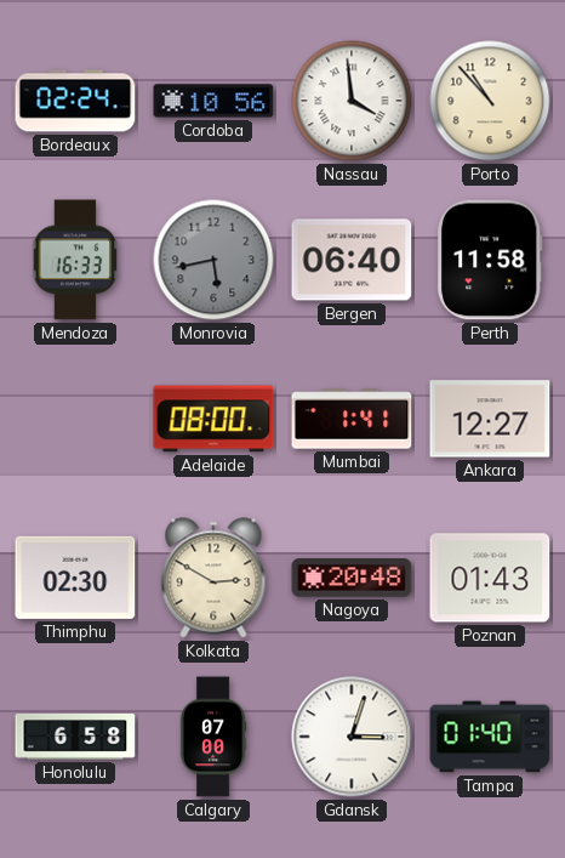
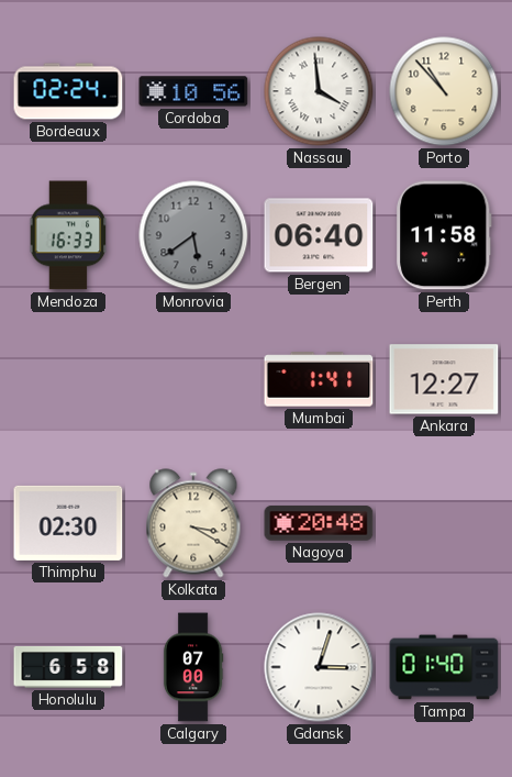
Monrovia: 5:43 -> 5:39 (193, 235)
Adelaide: 08:00 -> none (213, 419)
Kolkata: 2:50 -> 3:20 (193, 523)
Poznan: 01:43 -> none (490, 578)
